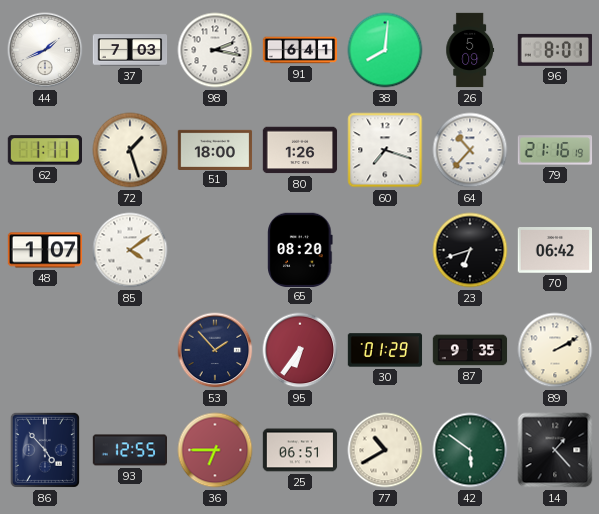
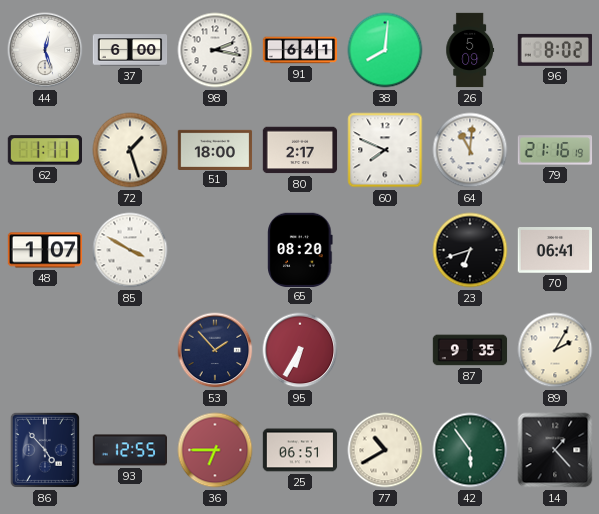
44: 1:41 -> 12:27 (45, 50)
37: 7:03 -> 6:00 (130, 50)
96: 8:01 -> 8:02 (554, 50)
80: 1:26 -> 2:17 (300, 150)
60: 7:18 -> 7:49 (385, 150)
64: 10:37 -> 11:01 (470, 150)
85: 4:09 -> 3:50 (130, 250)
70: 06:42 -> 06:41 (554, 250)
95: 6:36 -> 6:35 (300, 350)
30: 01:29 -> none (385, 350)
89: 2:10 -> 2:05 (555, 350)
42: 5:51 -> 5:54 (470, 450)
